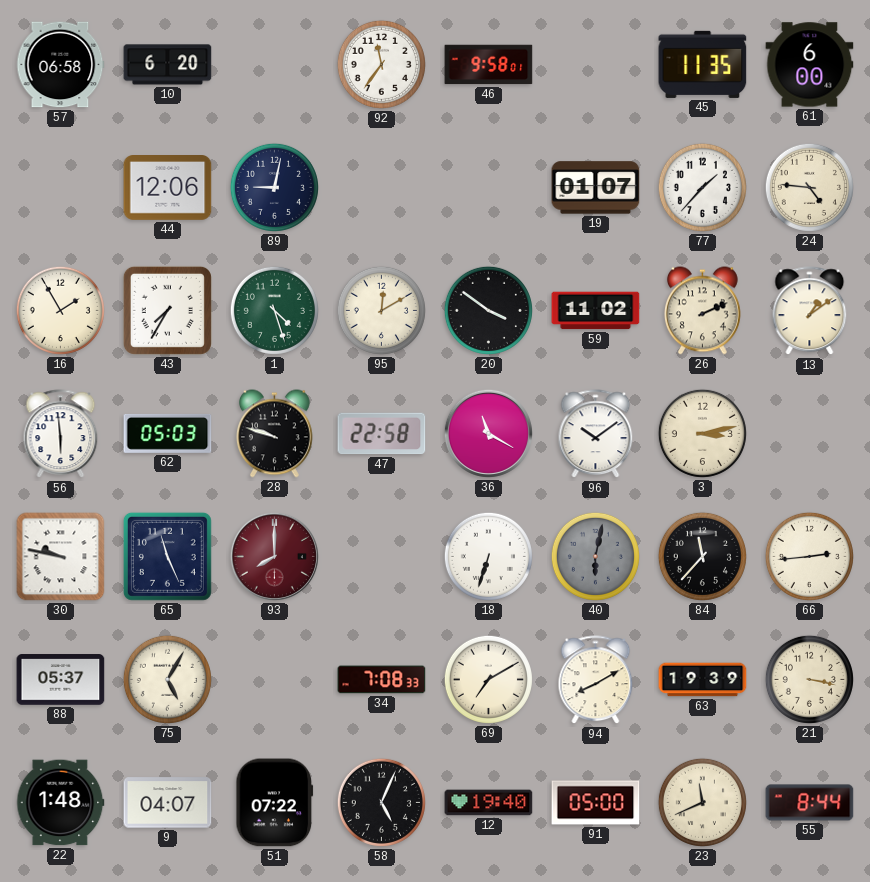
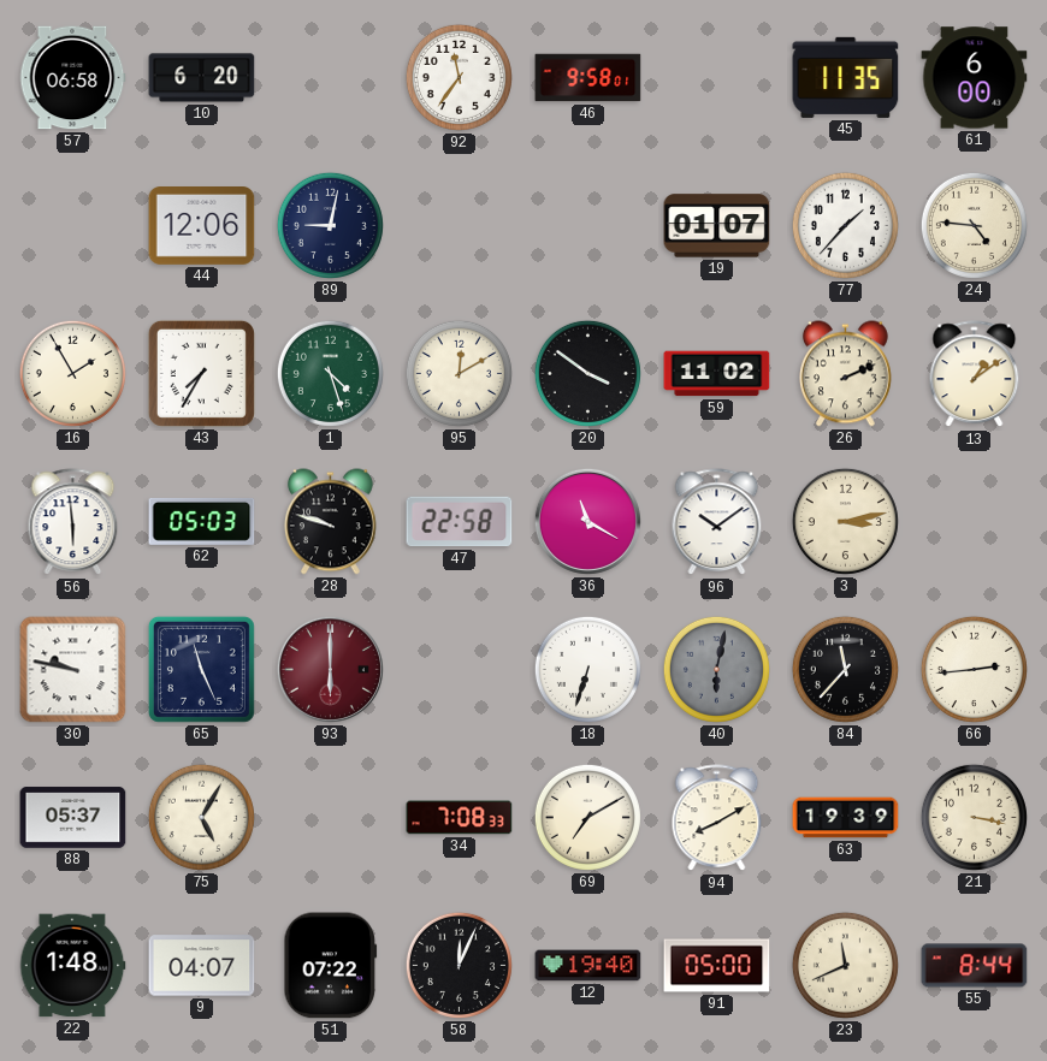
93: 8:00 -> 6:00 (330, 669)
58: 5:04 -> 12:04 (459, 965)
